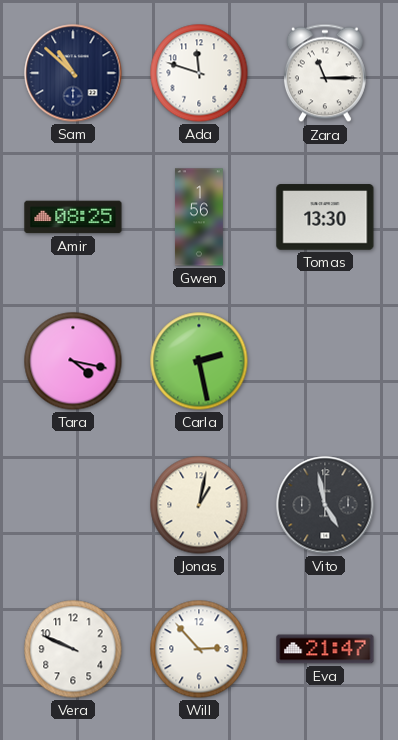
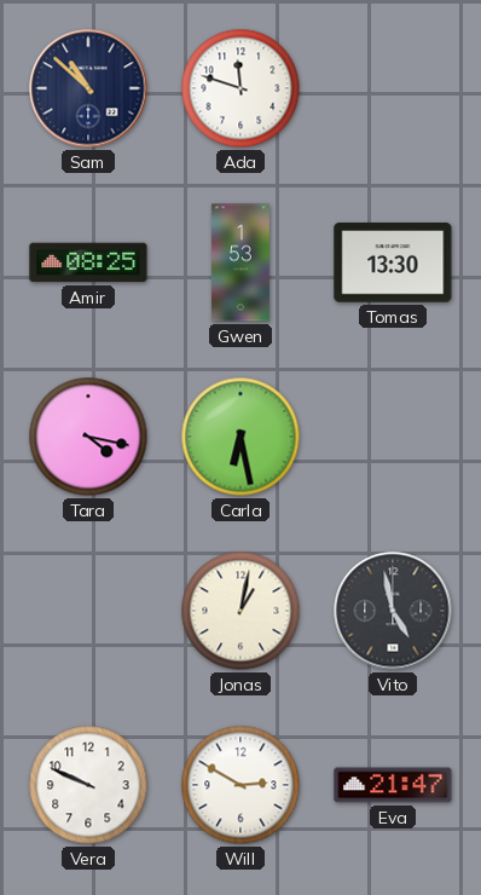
Zara: 11:15 -> none (325, 73)
Gwen: 1:56 -> 1:53 (240, 262)
Carla: 2:28 -> 6:28 (240, 437)
Will: 2:53 -> 2:50 (240, 785)
